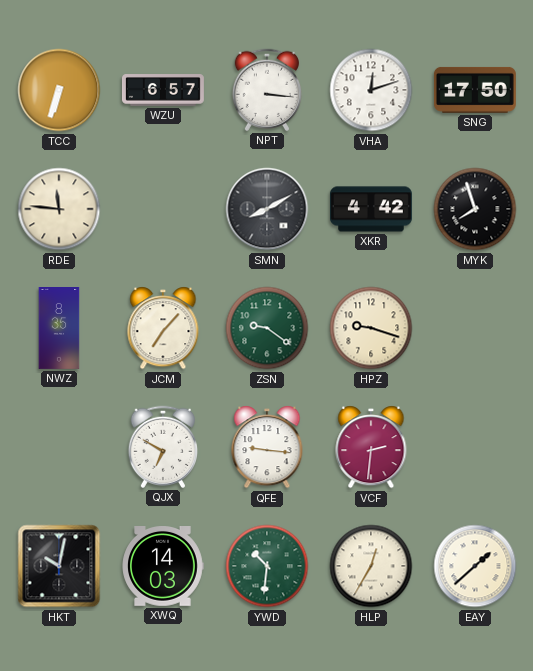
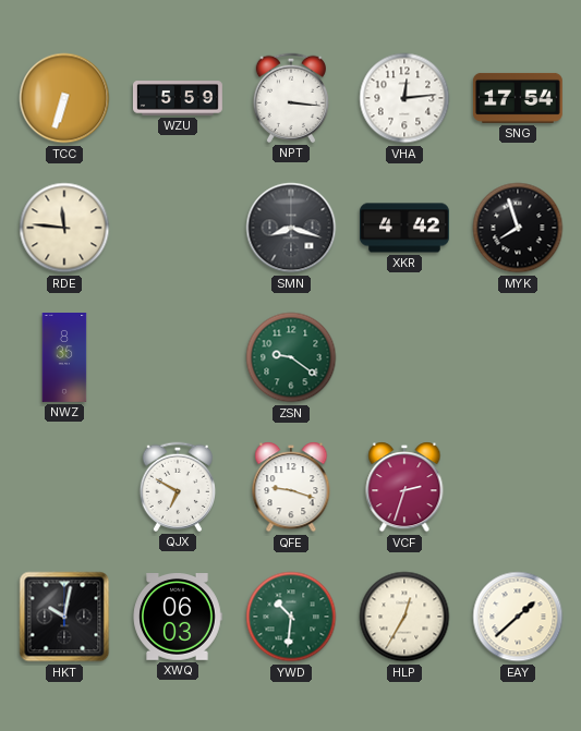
WZU: 6:57 -> 5:59 (178, 98)
VHA: 12:12 -> 12:14 (404, 98)
SNG: 17:50 -> 17:54 (518, 98)
SMN: 8:10 -> 8:18 (291, 228)
JCM: 7:07 -> none (163, 328)
HPZ: 9:18 -> none (371, 328)
QFE: 9:16 -> 9:18 (291, 487)
VCF: 2:31 -> 2:33 (404, 487)
XWQ: 14:03 -> 06:03 (178, 618)
